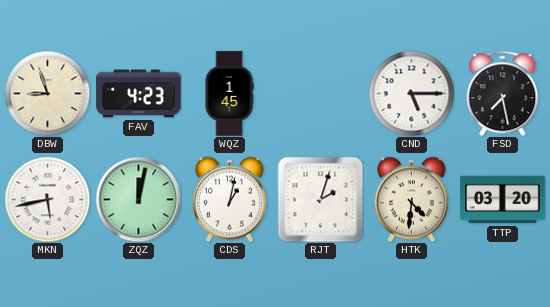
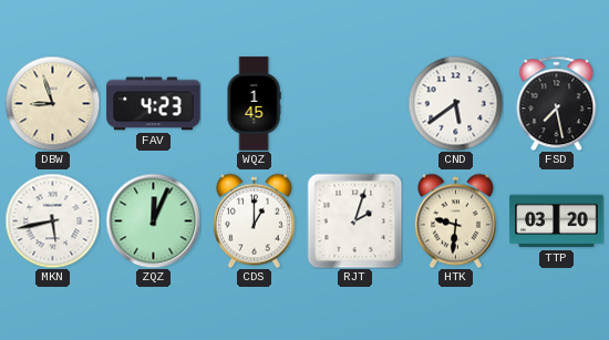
CND: 5:15 -> 5:39 (455, 103)
ZQZ: 12:02 -> 12:04 (153, 220)
CDS: 1:02 -> 1:00 (254, 220)
HTK: 4:31 -> 9:31 (455, 220)
